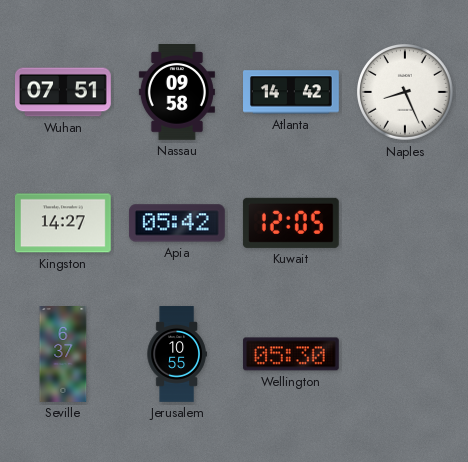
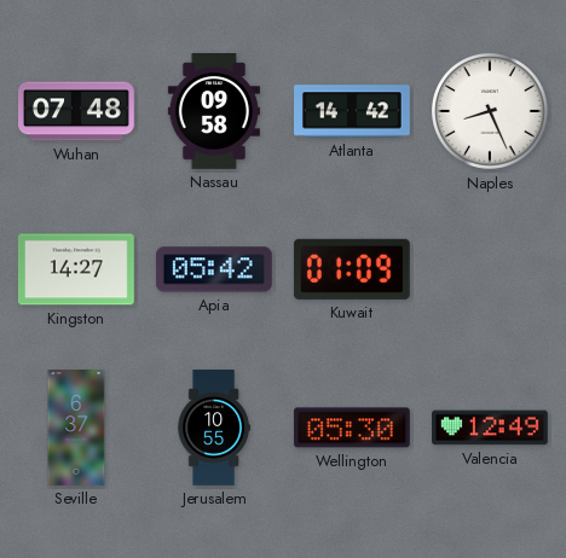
Wuhan: 07:51 -> 07:48 (77, 111)
Kuwait: 12:05 -> 01:09 (352, 269)
Valencia: none -> 12:49 (491, 428)
